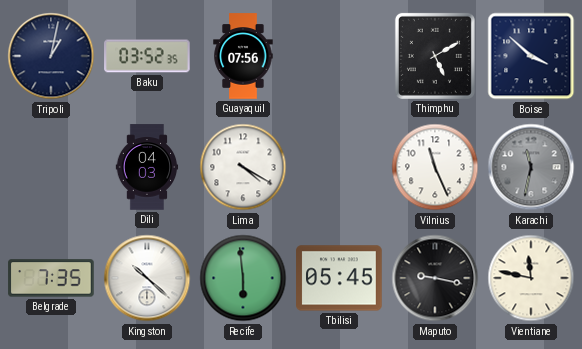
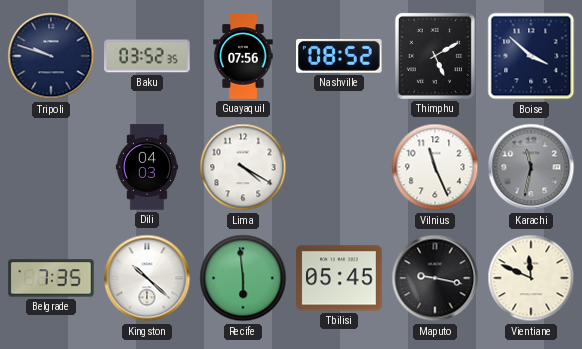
Tripoli: 1:02 -> 9:48 (51, 56)
Nashville: none -> 08:52 (340, 56)
Vientiane: 11:47 -> 11:49 (531, 278)
